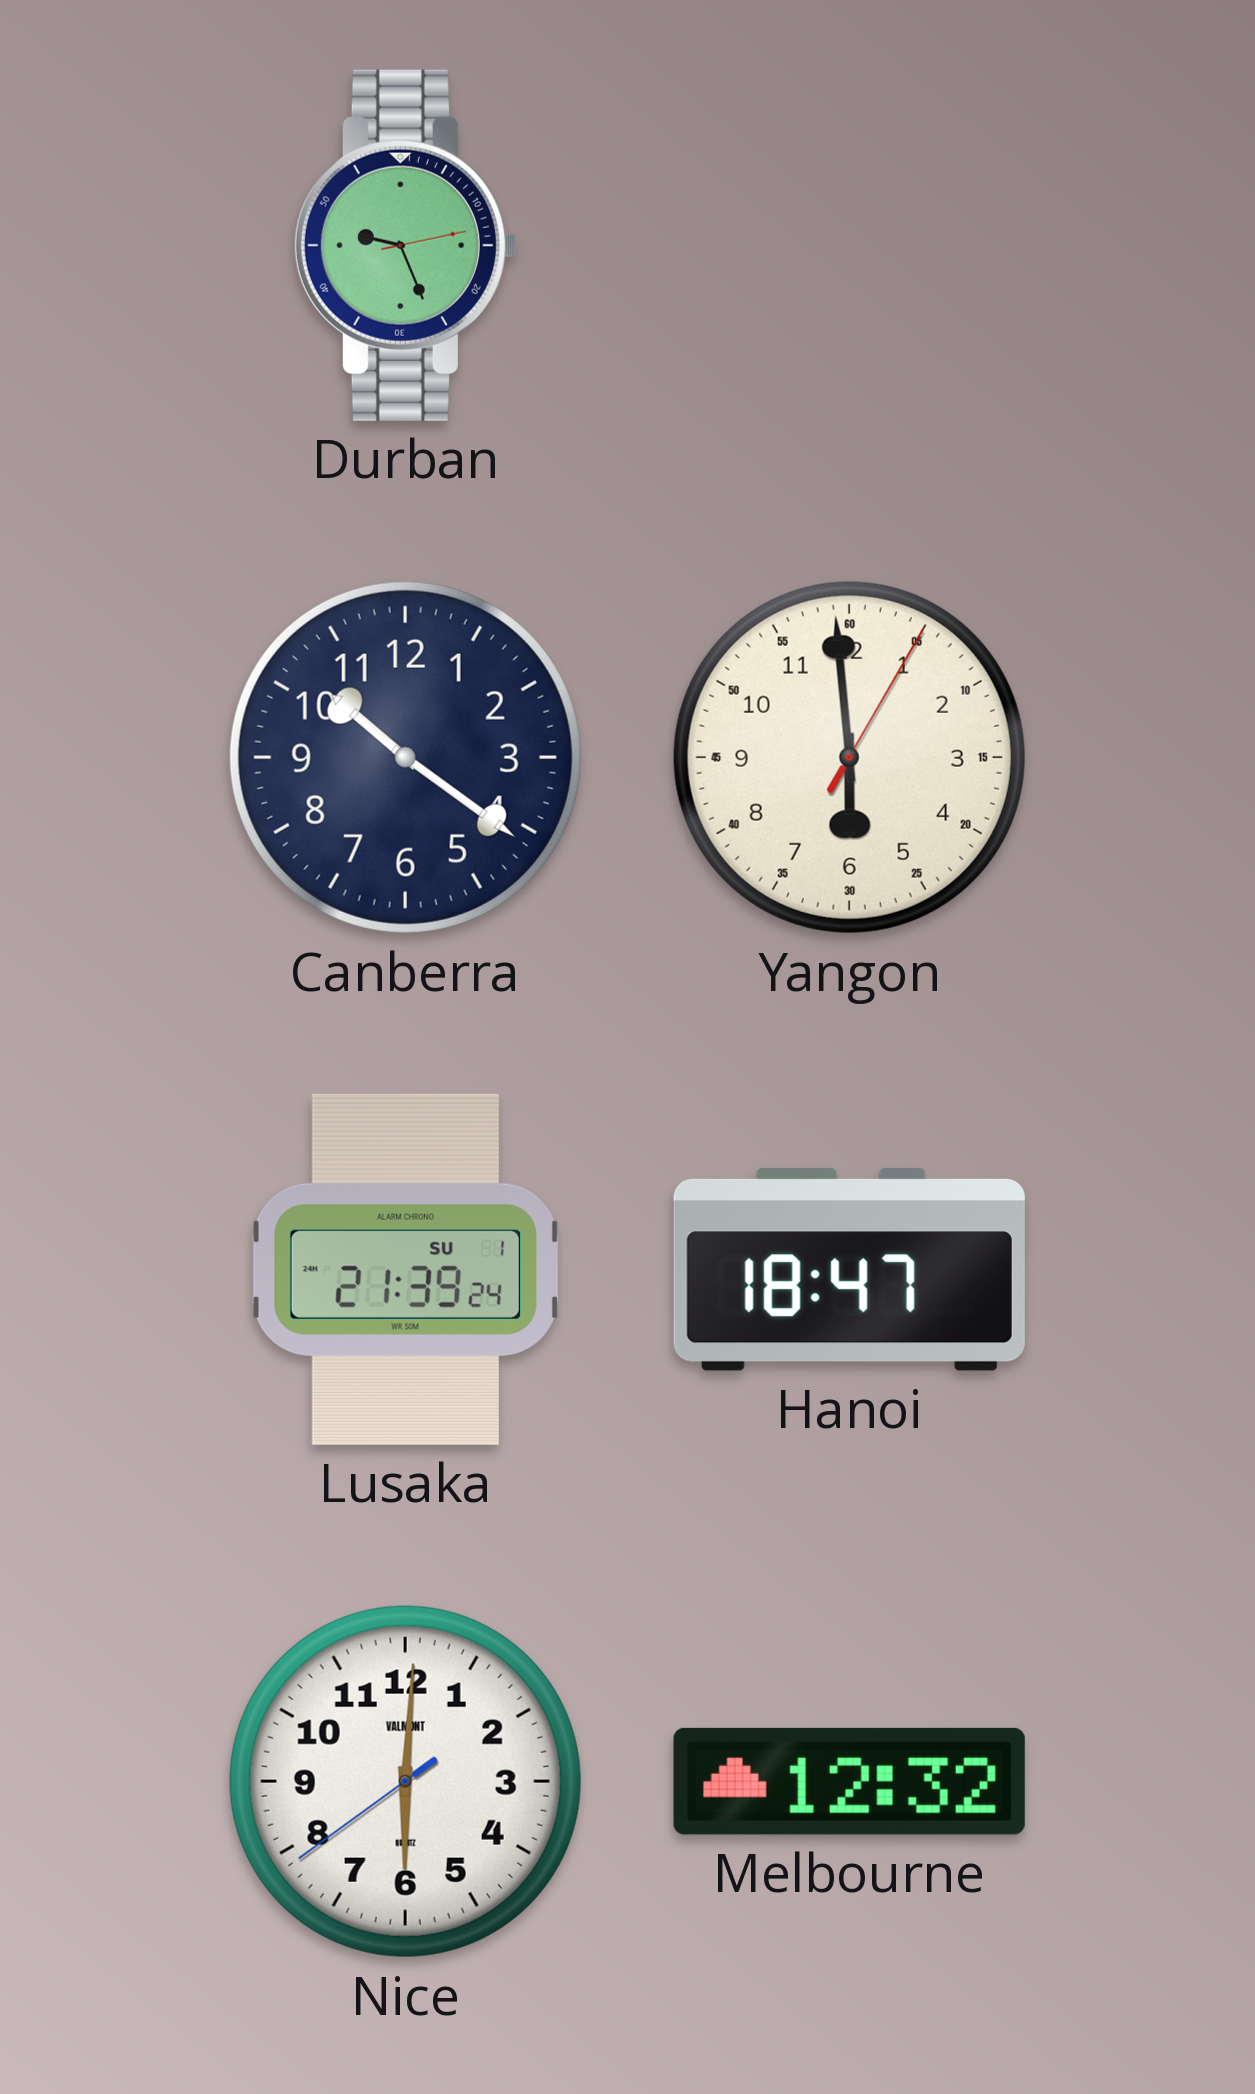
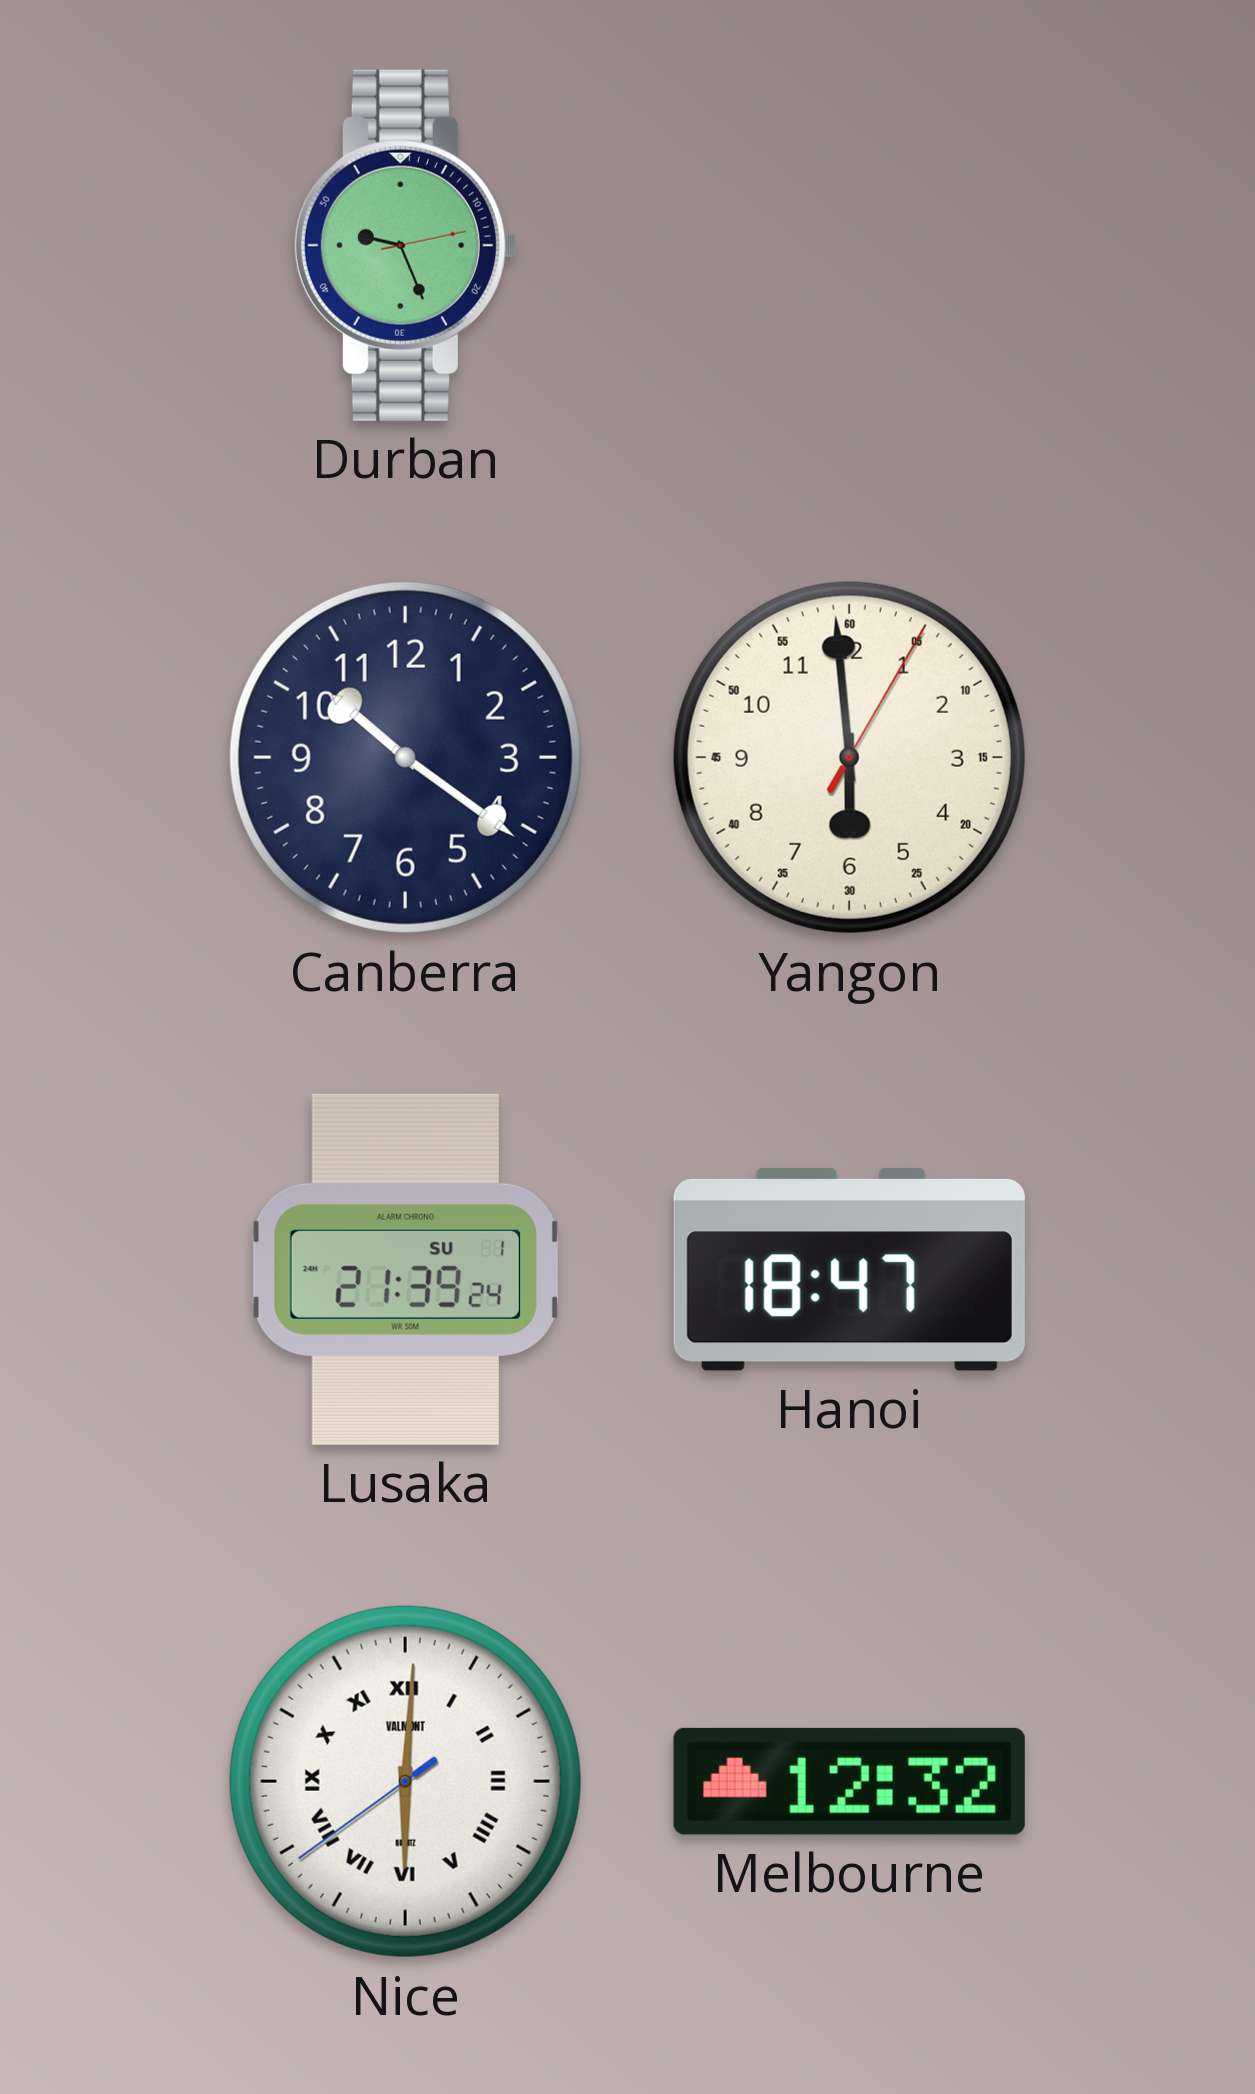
Nice numerals: Arabic -> Roman (405, 1781)
